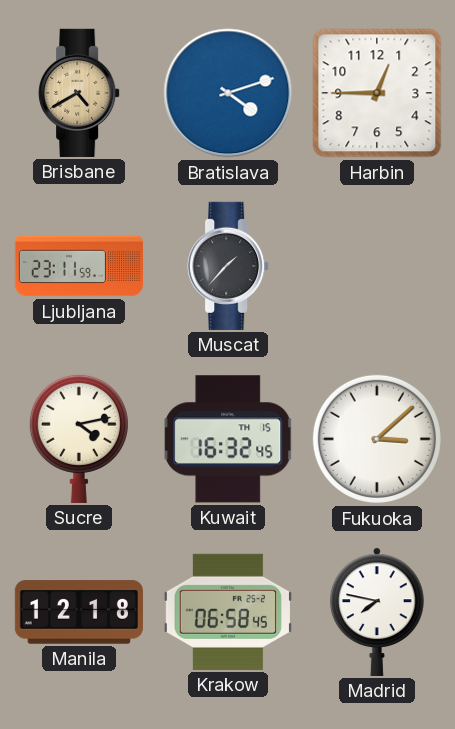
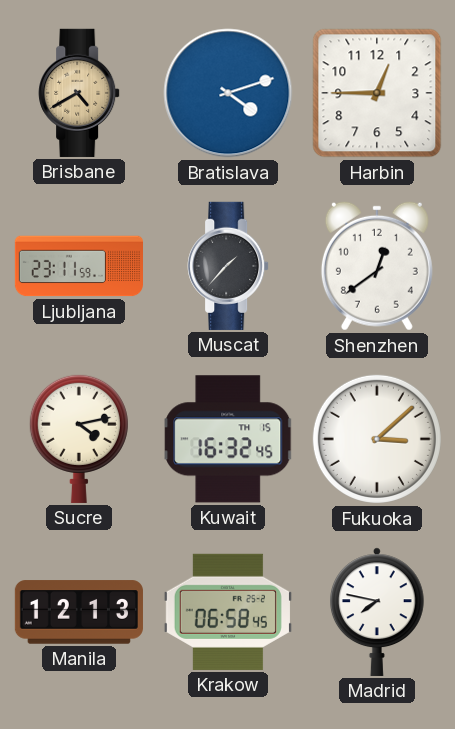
Shenzhen: none -> 12:39 (377, 266)
Manila: 12:18 -> 12:13 (79, 612)
